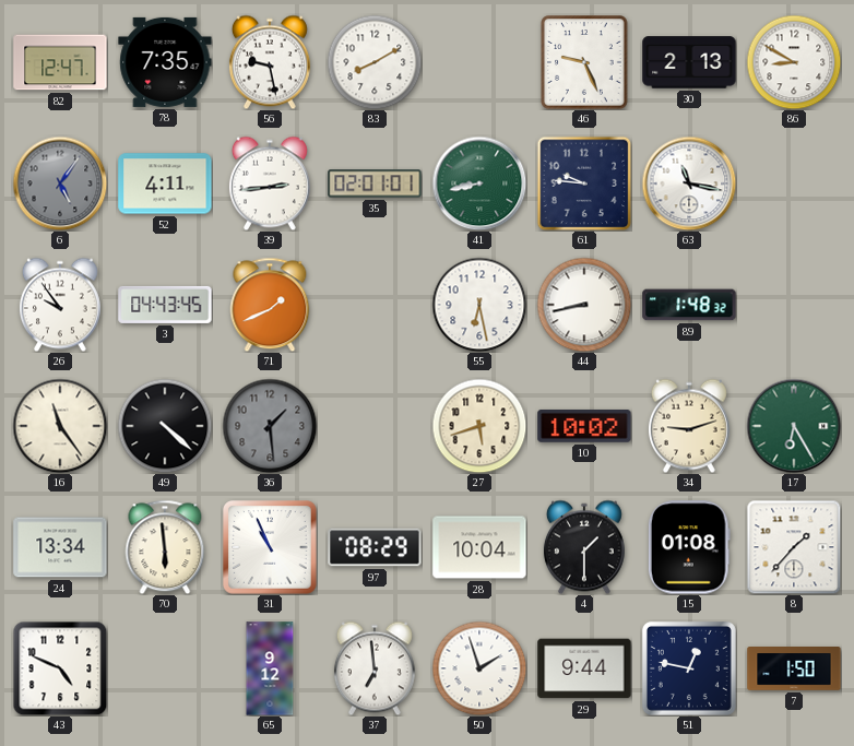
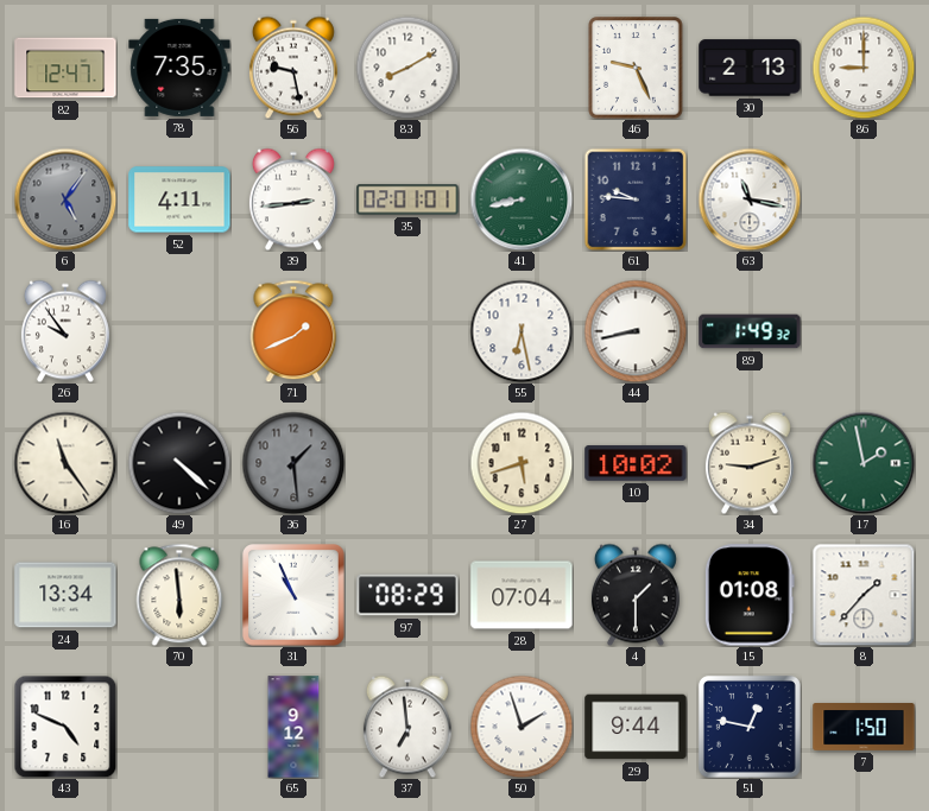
86: 8:50 -> 9:00 (864, 68)
3: 04:43 -> none (165, 305)
89: 1:48 -> 1:49 (750, 331)
17: 6:25 -> 1:58 (864, 463)
28: 10:04 -> 07:04 (522, 595)
